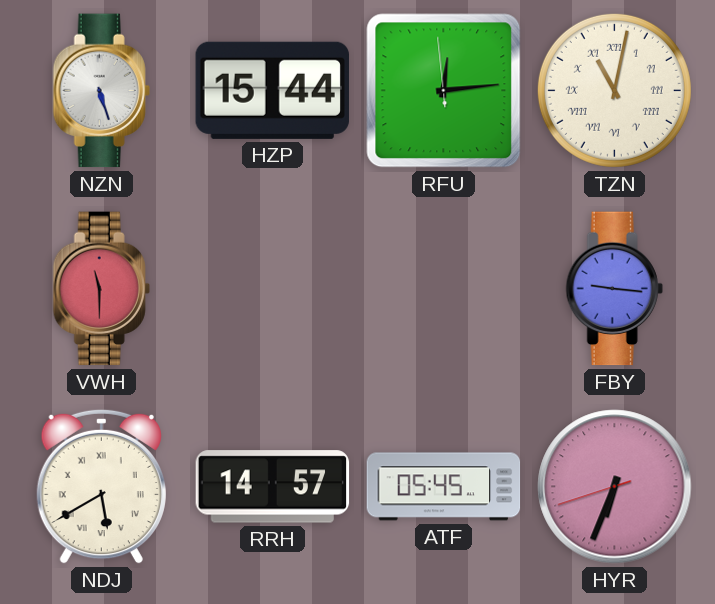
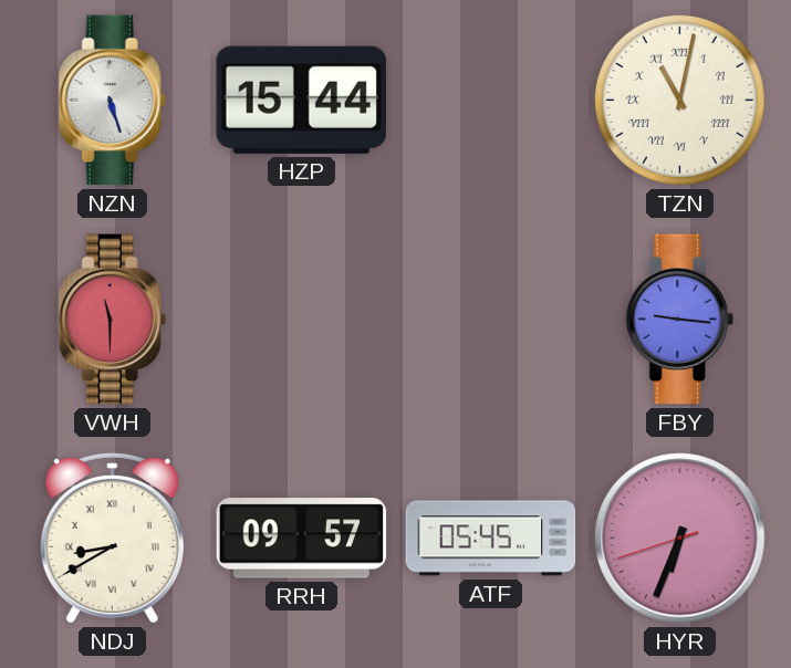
RFU: 12:13 -> none (444, 91)
NDJ: 5:40 -> 8:40 (112, 537)
RRH: 14:57 -> 09:57 (302, 539)
